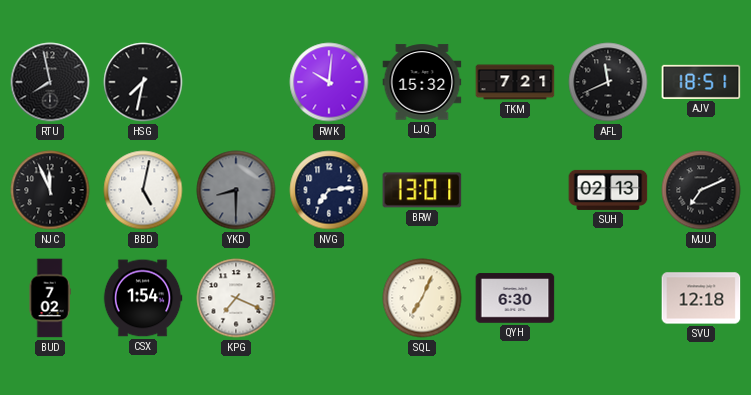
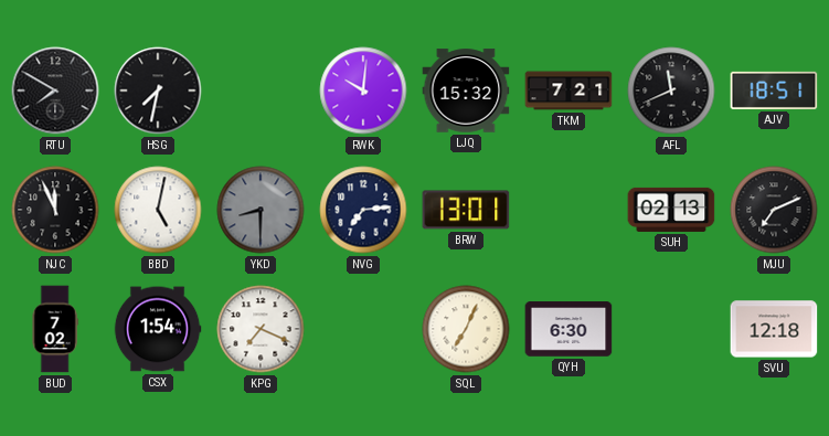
RTU: 7:58 -> 7:50 (55, 91)
